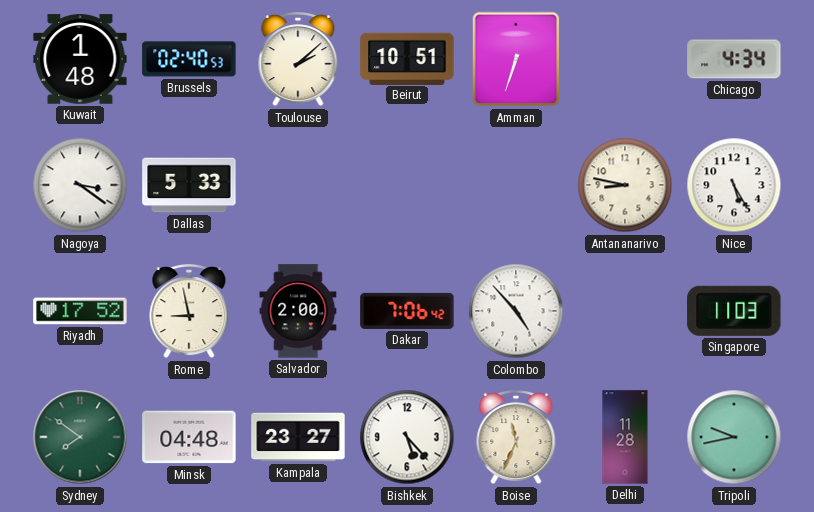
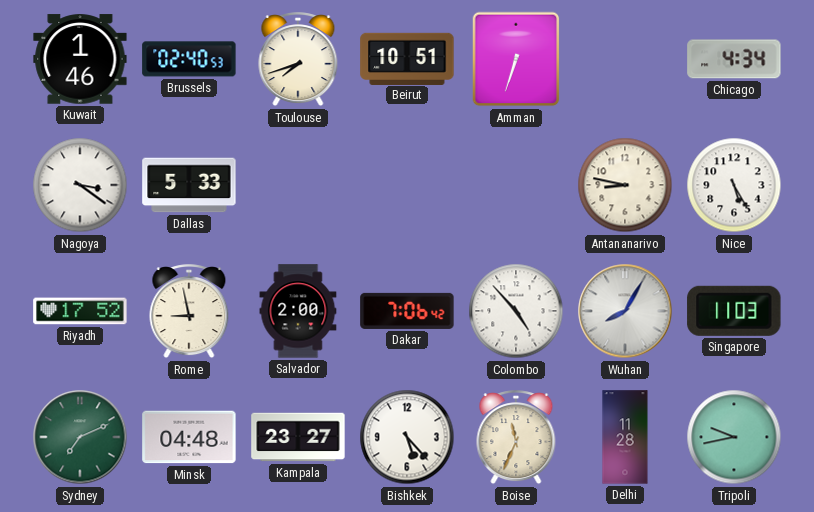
Kuwait: 1:48 -> 1:46 (80, 59)
Toulouse: 2:08 -> 7:42 (298, 60)
Wuhan: none -> 8:05 (625, 311)
Sydney: 7:51 -> 7:11 (80, 437)
